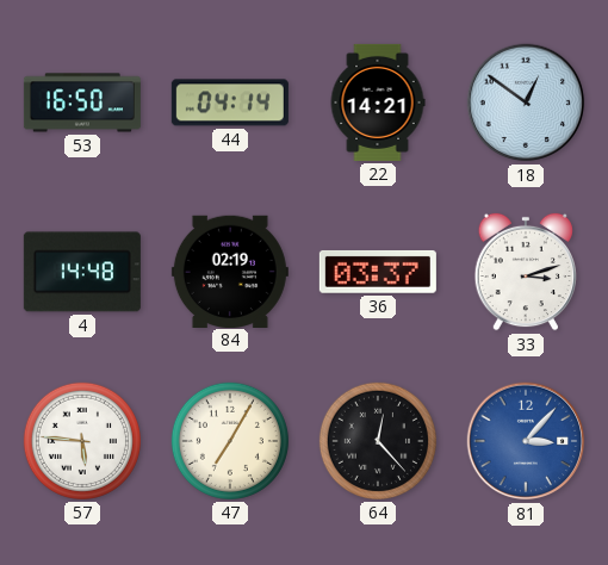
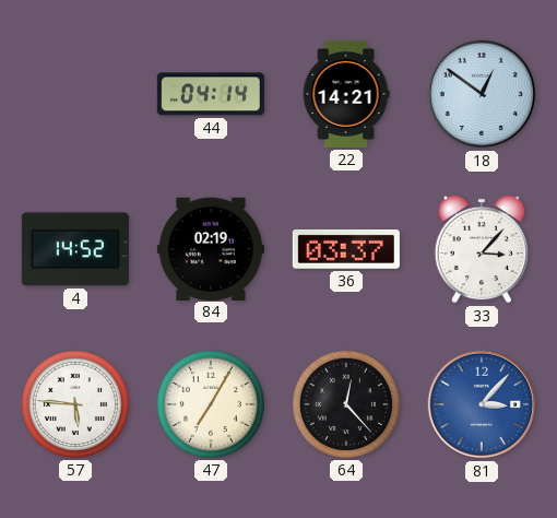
53: 16:50 -> none (82, 103)
4: 14:48 -> 14:52 (75, 249)
33: 3:12 -> 3:07 (481, 249)
